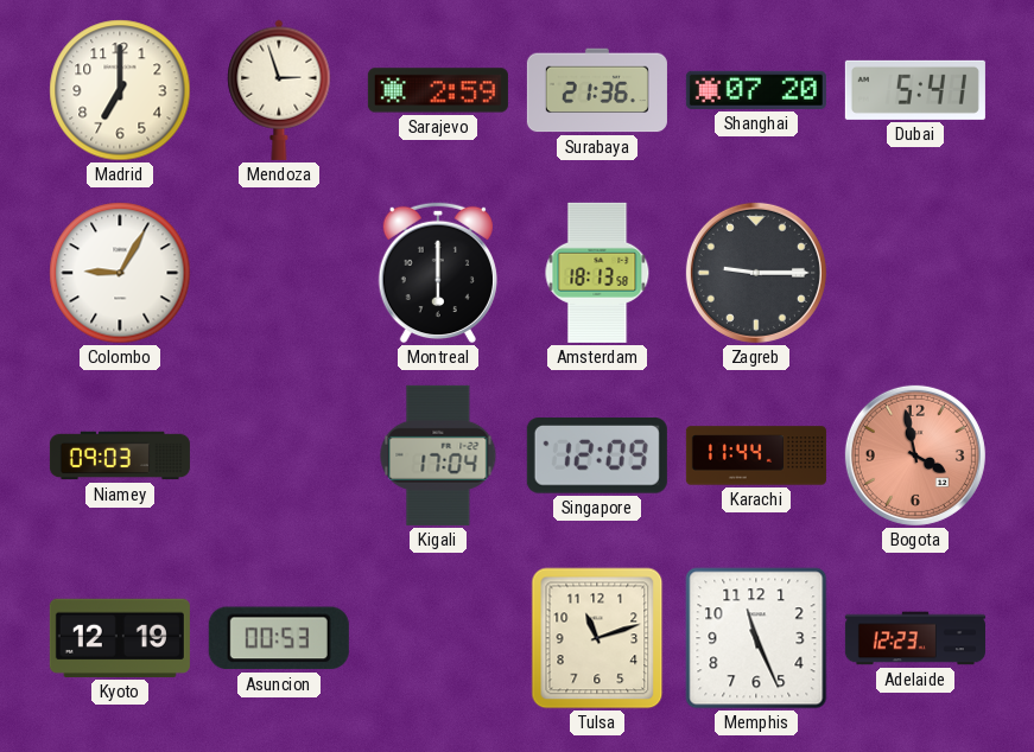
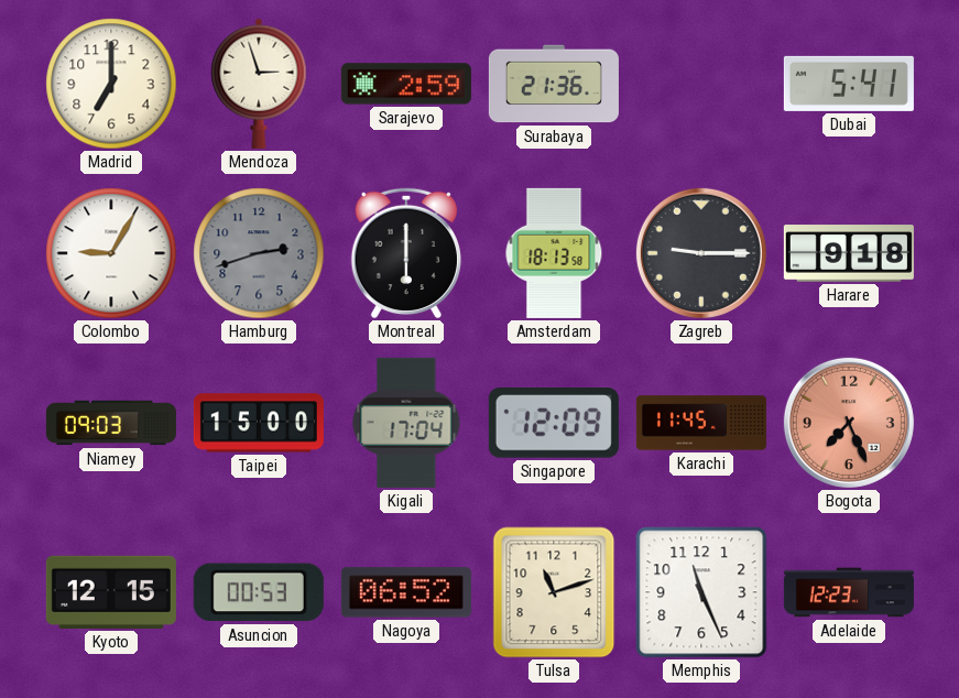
Shanghai: 07:20 -> none (756, 90)
Hamburg: none -> 2:42 (259, 253)
Harare: none -> 9:18 (849, 253)
Taipei: none -> 15:00 (259, 423)
Karachi: 11:44 -> 11:45 (701, 423)
Bogota: 3:58 -> 7:26 (849, 423)
Kyoto: 12:19 -> 12:15 (111, 592)
Nagoya: none -> 06:52 (406, 592)
